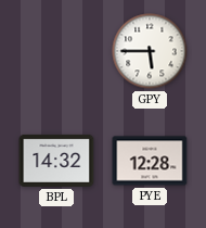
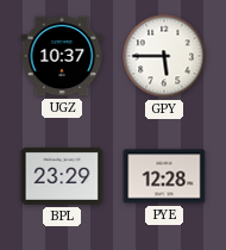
UGZ: none -> 10:37 (62, 56)
BPL: 14:32 -> 23:29 (62, 176)
